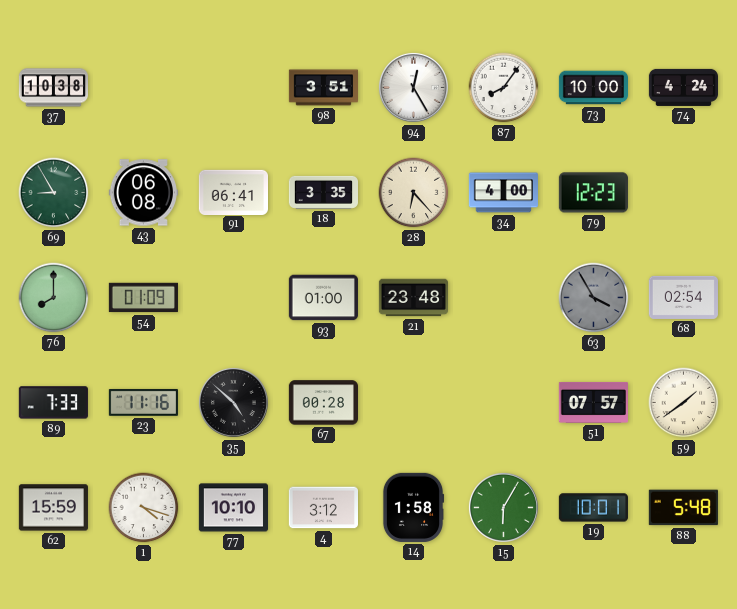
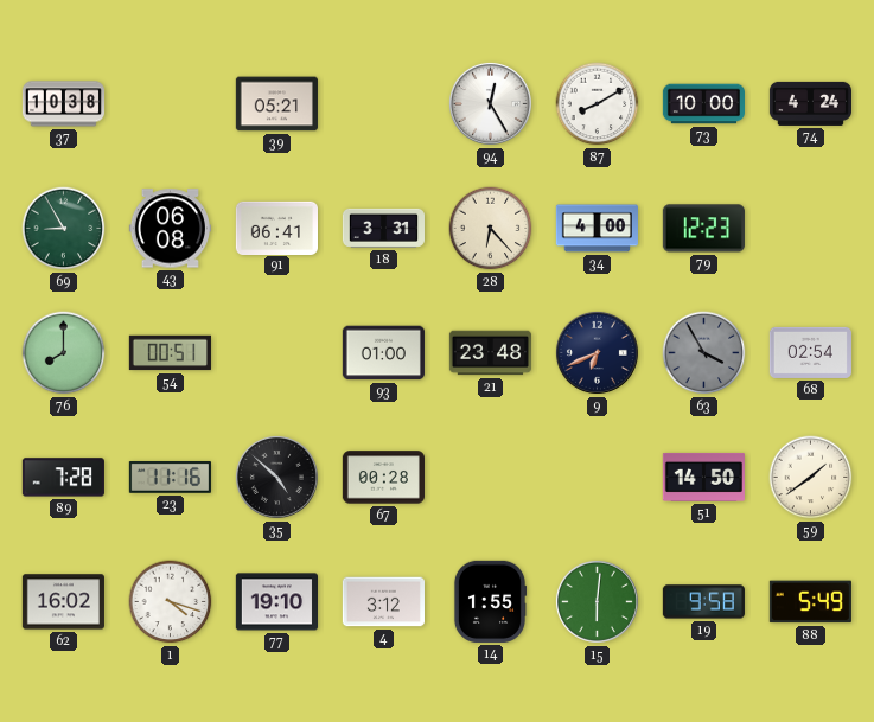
39: none -> 05:21 (276, 104)
98: 3:51 -> none (323, 88)
87: 8:06 -> 8:10 (598, 104)
18: 3:35 -> 3:31 (383, 228)
54: 01:09 -> 00:51 (170, 353)
9: none -> 6:41 (597, 352)
89: 7:33 -> 7:28 (63, 478)
51: 07:57 -> 14:50 (703, 477)
62: 15:59 -> 16:02 (63, 602)
77: 10:10 -> 19:10 (276, 602)
14: 1:58 -> 1:55 (490, 601)
15: 6:05 -> 6:01 (597, 601)
19: 10:01 -> 9:58 (703, 602)
88: 5:48 -> 5:49 (810, 602)
